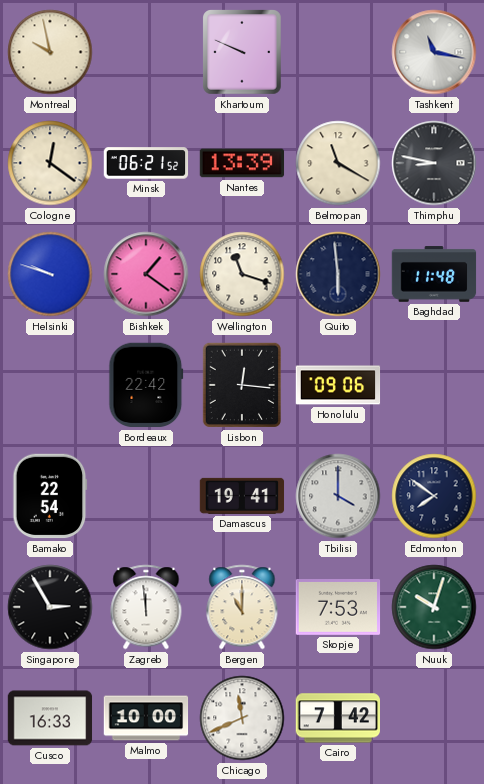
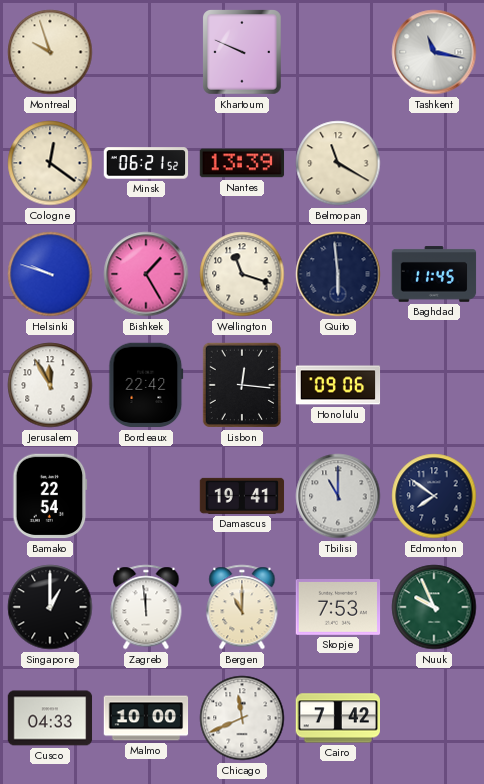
Montreal: 9:58 -> 9:57 (50, 52)
Thimphu: 8:47 -> none (434, 163)
Bishkek: 1:21 -> 1:25 (146, 274)
Baghdad: 11:48 -> 11:45 (434, 274)
Jerusalem: none -> 11:55 (50, 385)
Tbilisi: 4:00 -> 11:00 (338, 496)
Singapore: 2:55 -> 1:00 (50, 607)
Nuuk: 10:03 -> 9:56 (434, 607)
Cusco: 16:33 -> 04:33 (50, 718)
